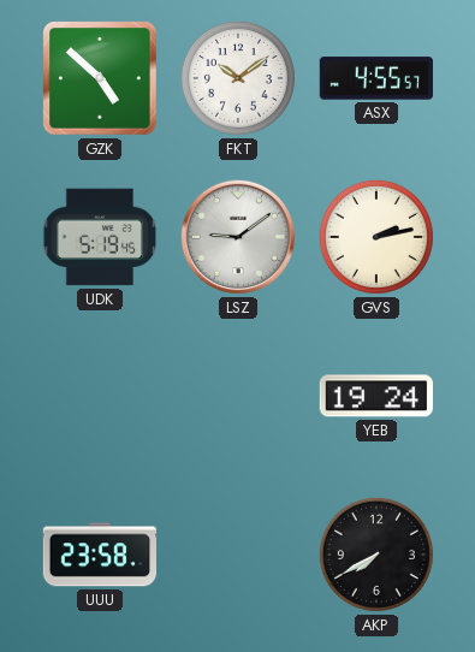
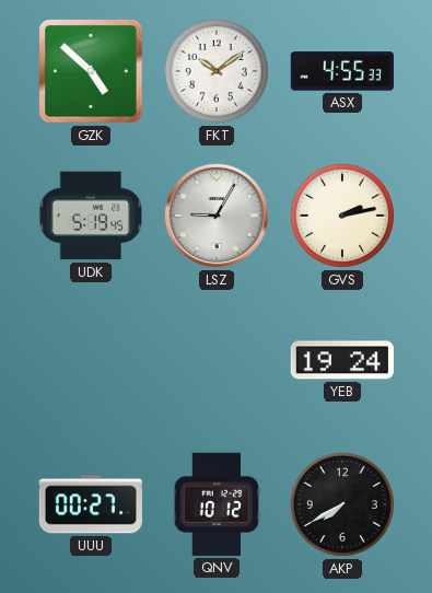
ASX: 4:55:57 -> 4:55:33 (342, 71)
LSZ: 9:09 -> 9:05 (217, 216)
UUU: 23:58 -> 00:27 (90, 504)
QNV: none -> 10:12 (217, 504)
